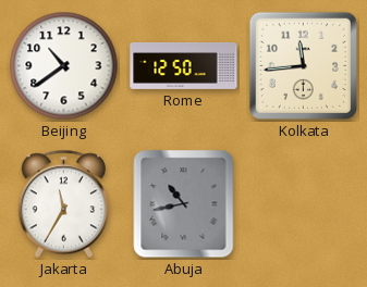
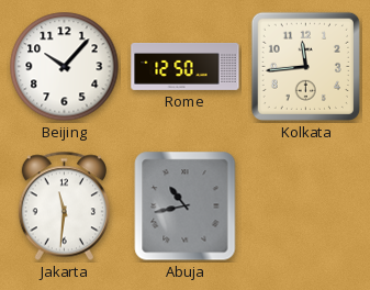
Beijing: 10:39 -> 10:07 (65, 67)
Jakarta: 11:35 -> 11:31 (64, 207)
